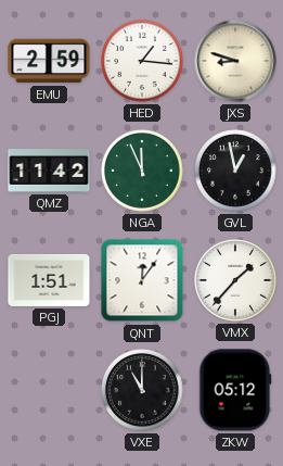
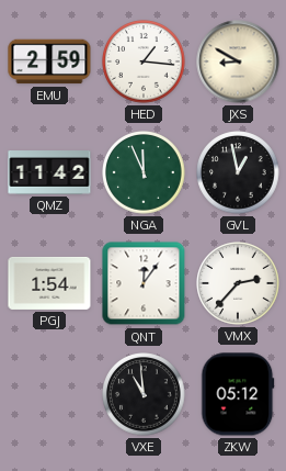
JXS: 8:48 -> 8:50 (238, 61)
PGJ: 1:51 -> 1:54 (49, 283)
VMX: 1:37 -> 2:37 (238, 283)
VXE: 11:00 -> 10:59 (144, 394)
